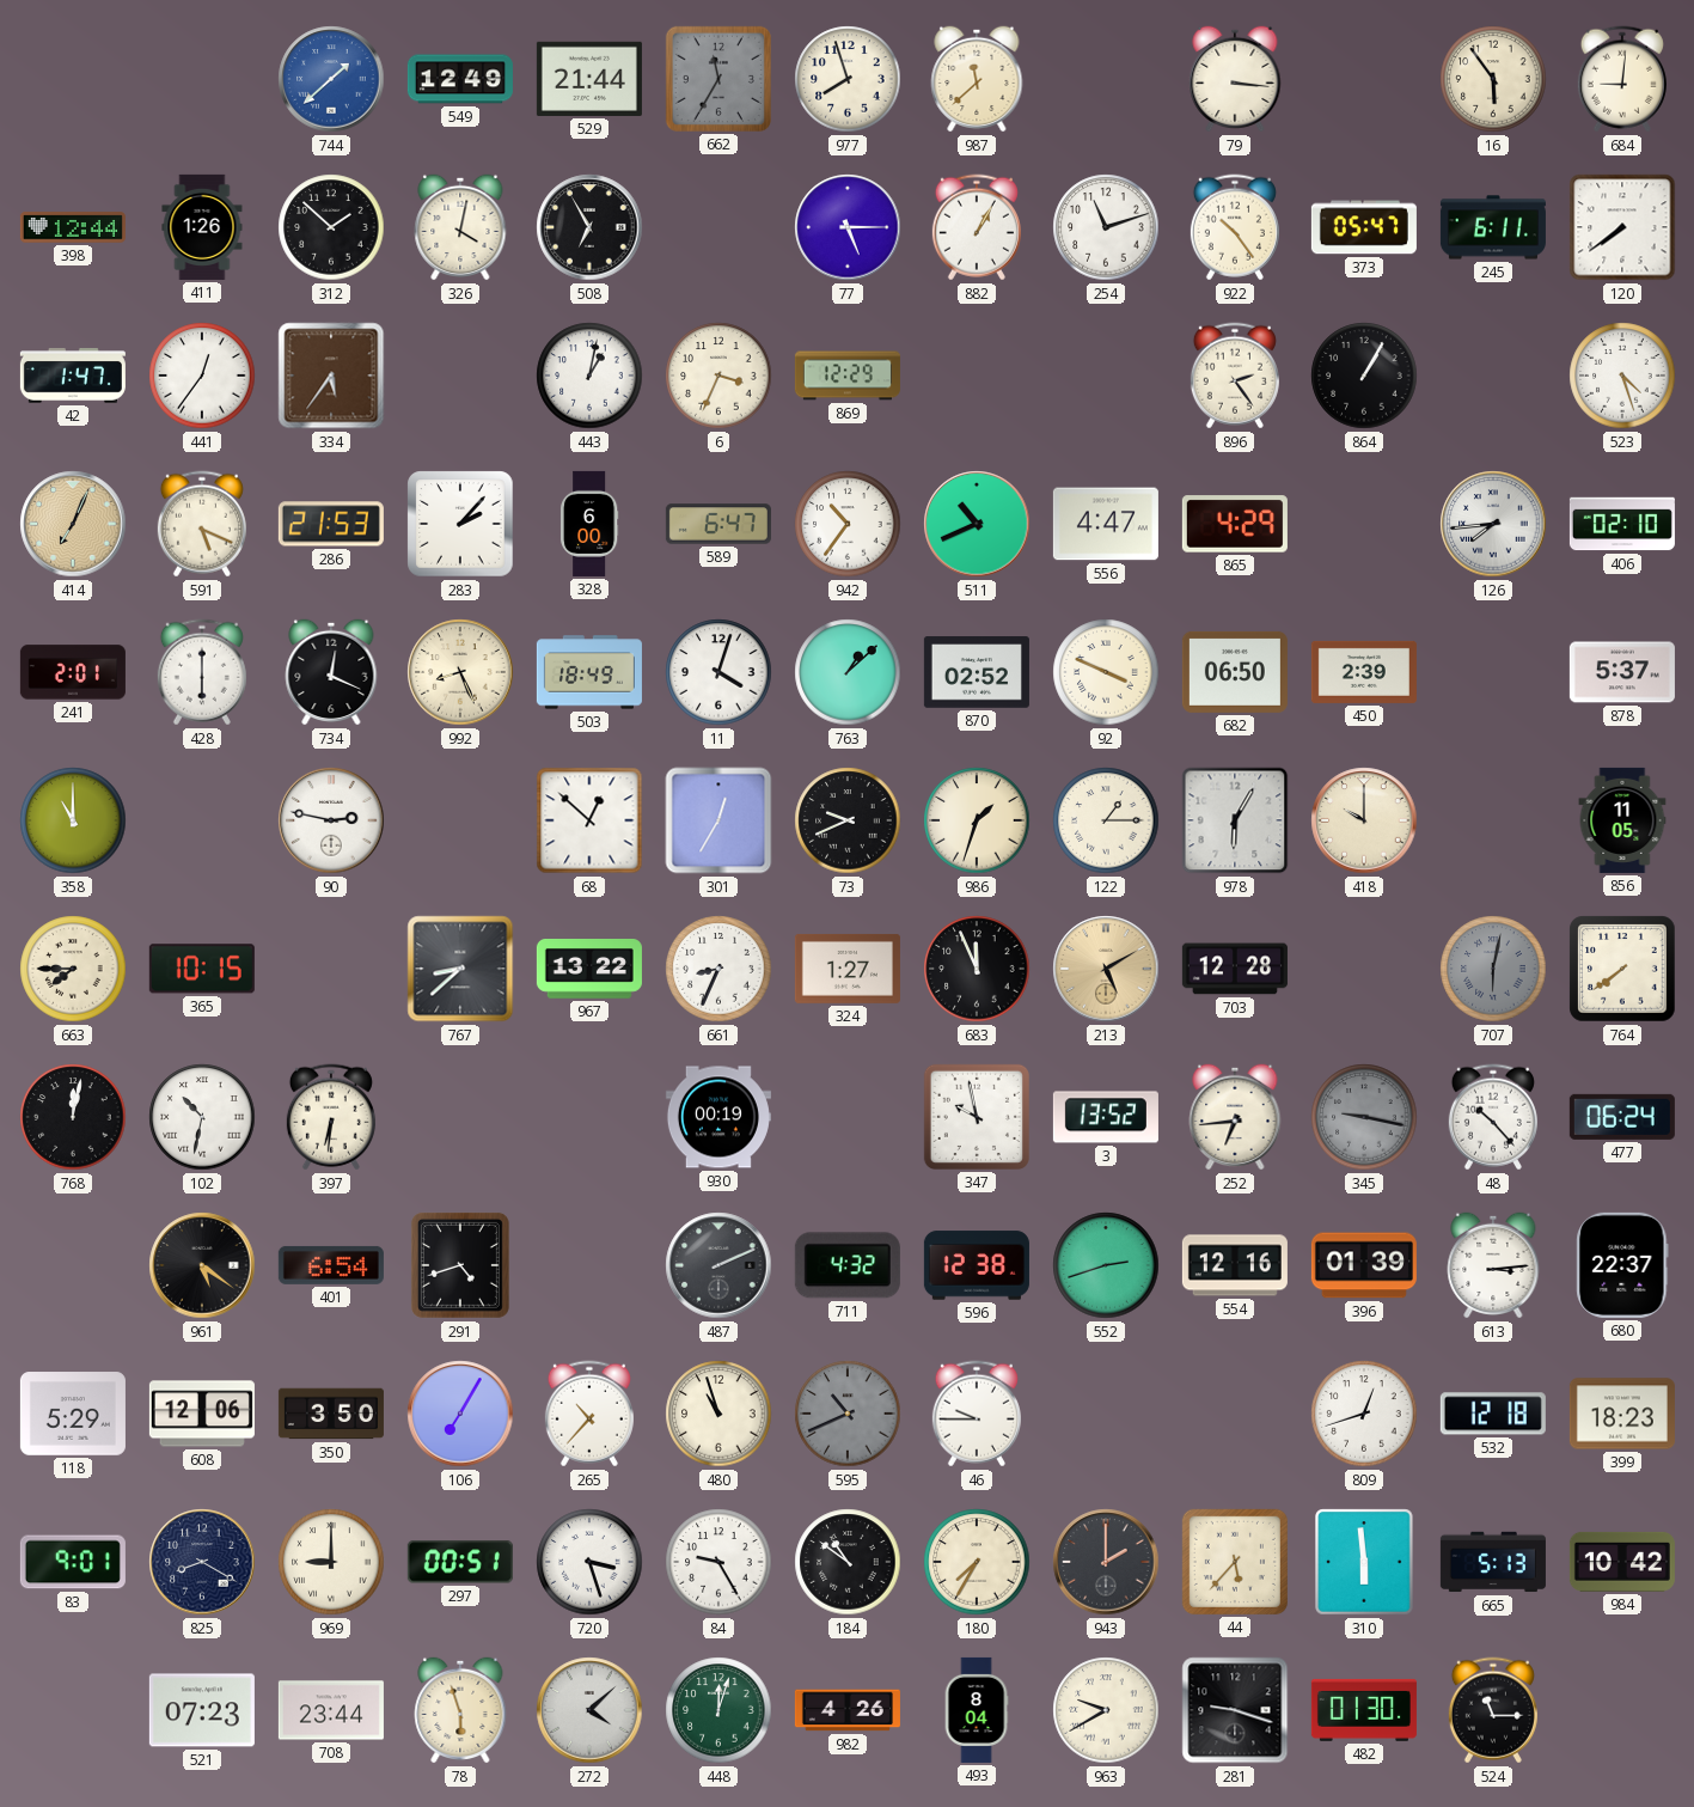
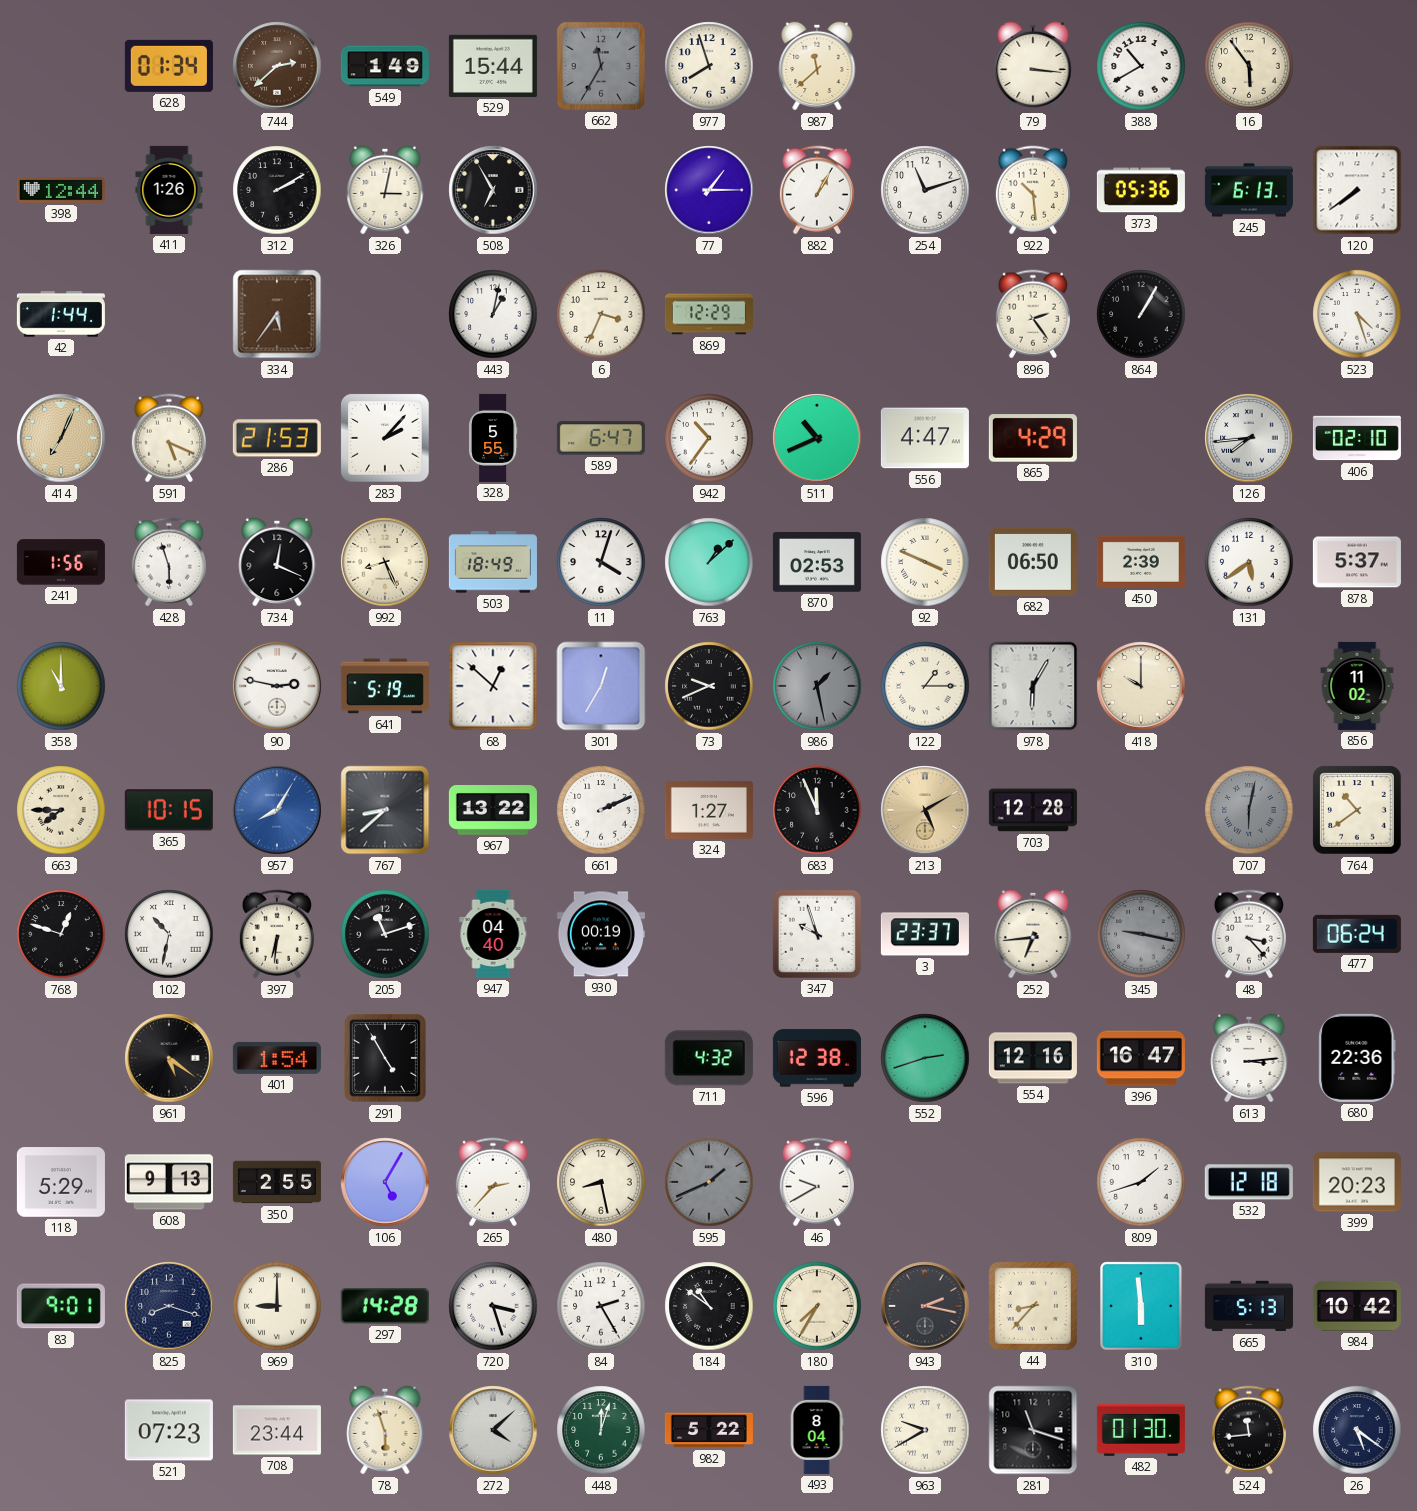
628: none -> 01:34 (169, 66)
744: 1:38 -> 2:38 (277, 66)
744 dial: blue -> brown (277, 66)
549: 12:49 -> 1:49 (385, 66)
529: 21:44 -> 15:44 (493, 66)
388: none -> 10:40 (1141, 66)
684: 9:01 -> none (1622, 79)
312: 1:52 -> 2:10 (277, 190)
326: 4:02 -> 3:02 (385, 190)
77: 5:15 -> 1:15 (709, 190)
922: 10:24 -> 10:29 (1033, 190)
373: 05:47 -> 05:36 (1141, 190)
245: 6:11 -> 6:13 (1249, 190)
42: 1:47 -> 1:44 (61, 315)
441: 12:36 -> none (202, 376)
328: 6:00 -> 5:55 (493, 438)
241: 2:01 -> 1:56 (61, 562)
428: 6:00 -> 5:57 (169, 562)
870: 02:52 -> 02:53 (817, 562)
131: none -> 5:39 (1249, 562)
641: none -> 5:19 (385, 686)
986: 1:33 -> 1:28 (817, 686)
986 dial: cream -> grey (817, 686)
856: 11:05 -> 11:02 (1357, 686)
957: none -> 8:05 (277, 810)
661: 8:34 -> 2:11 (601, 810)
764: 7:39 -> 10:39 (1357, 810)
768: 12:02 -> 12:48 (61, 934)
205: none -> 11:12 (385, 934)
947: none -> 04:40 (493, 934)
347: 9:58 -> 9:57 (817, 934)
3: 13:52 -> 23:37 (925, 934)
48: 10:23 -> 3:23 (1249, 934)
401: 6:54 -> 1:54 (277, 1058)
291: 4:42 -> 4:55 (385, 1058)
487: 2:11 -> none (718, 1265)
396: 01:39 -> 16:47 (1141, 1058)
680: 22:37 -> 22:36 (1357, 1058)
608: 12:06 -> 9:13 (169, 1182)
350: 3:50 -> 2:55 (277, 1182)
106: 7:05 -> 5:05 (385, 1182)
265: 10:37 -> 2:37 (493, 1182)
480: 10:57 -> 8:28 (601, 1182)
595: 10:41 -> 1:41 (709, 1182)
46: 9:45 -> 9:40 (817, 1182)
809: 12:42 -> 1:42 (1141, 1182)
399: 18:23 -> 20:23 (1357, 1182)
825: 8:20 -> 8:18 (169, 1306)
297: 00:51 -> 14:28 (385, 1306)
84: 9:25 -> 2:25 (601, 1306)
943: 2:00 -> 2:17 (925, 1306)
44: 5:37 -> 8:37 (1033, 1306)
982: 4:26 -> 5:22 (709, 1430)
281: 9:18 -> 11:18 (1033, 1430)
524: 11:15 -> 11:44 (1249, 1430)
26: none -> 5:21 (1357, 1430)
